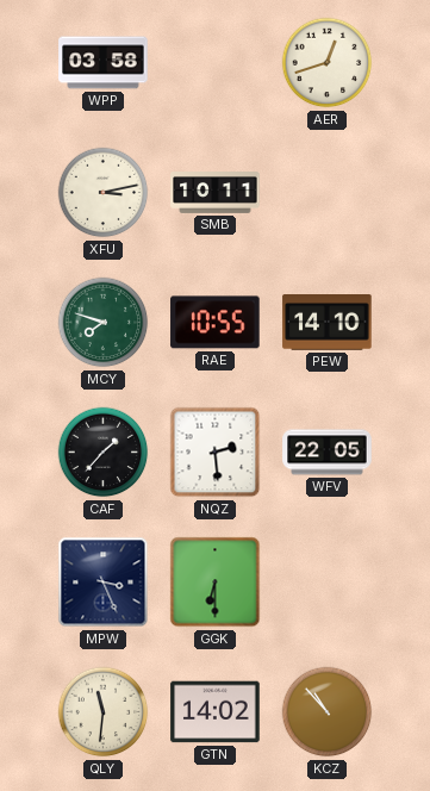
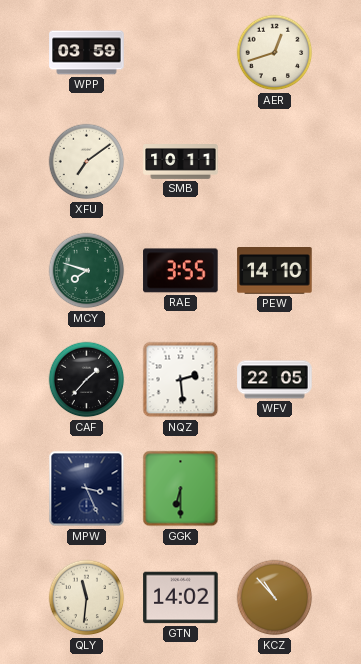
WPP: 03:58 -> 03:59 (87, 53)
XFU: 3:13 -> 7:09 (87, 162)
RAE: 10:55 -> 3:55 (181, 271)
